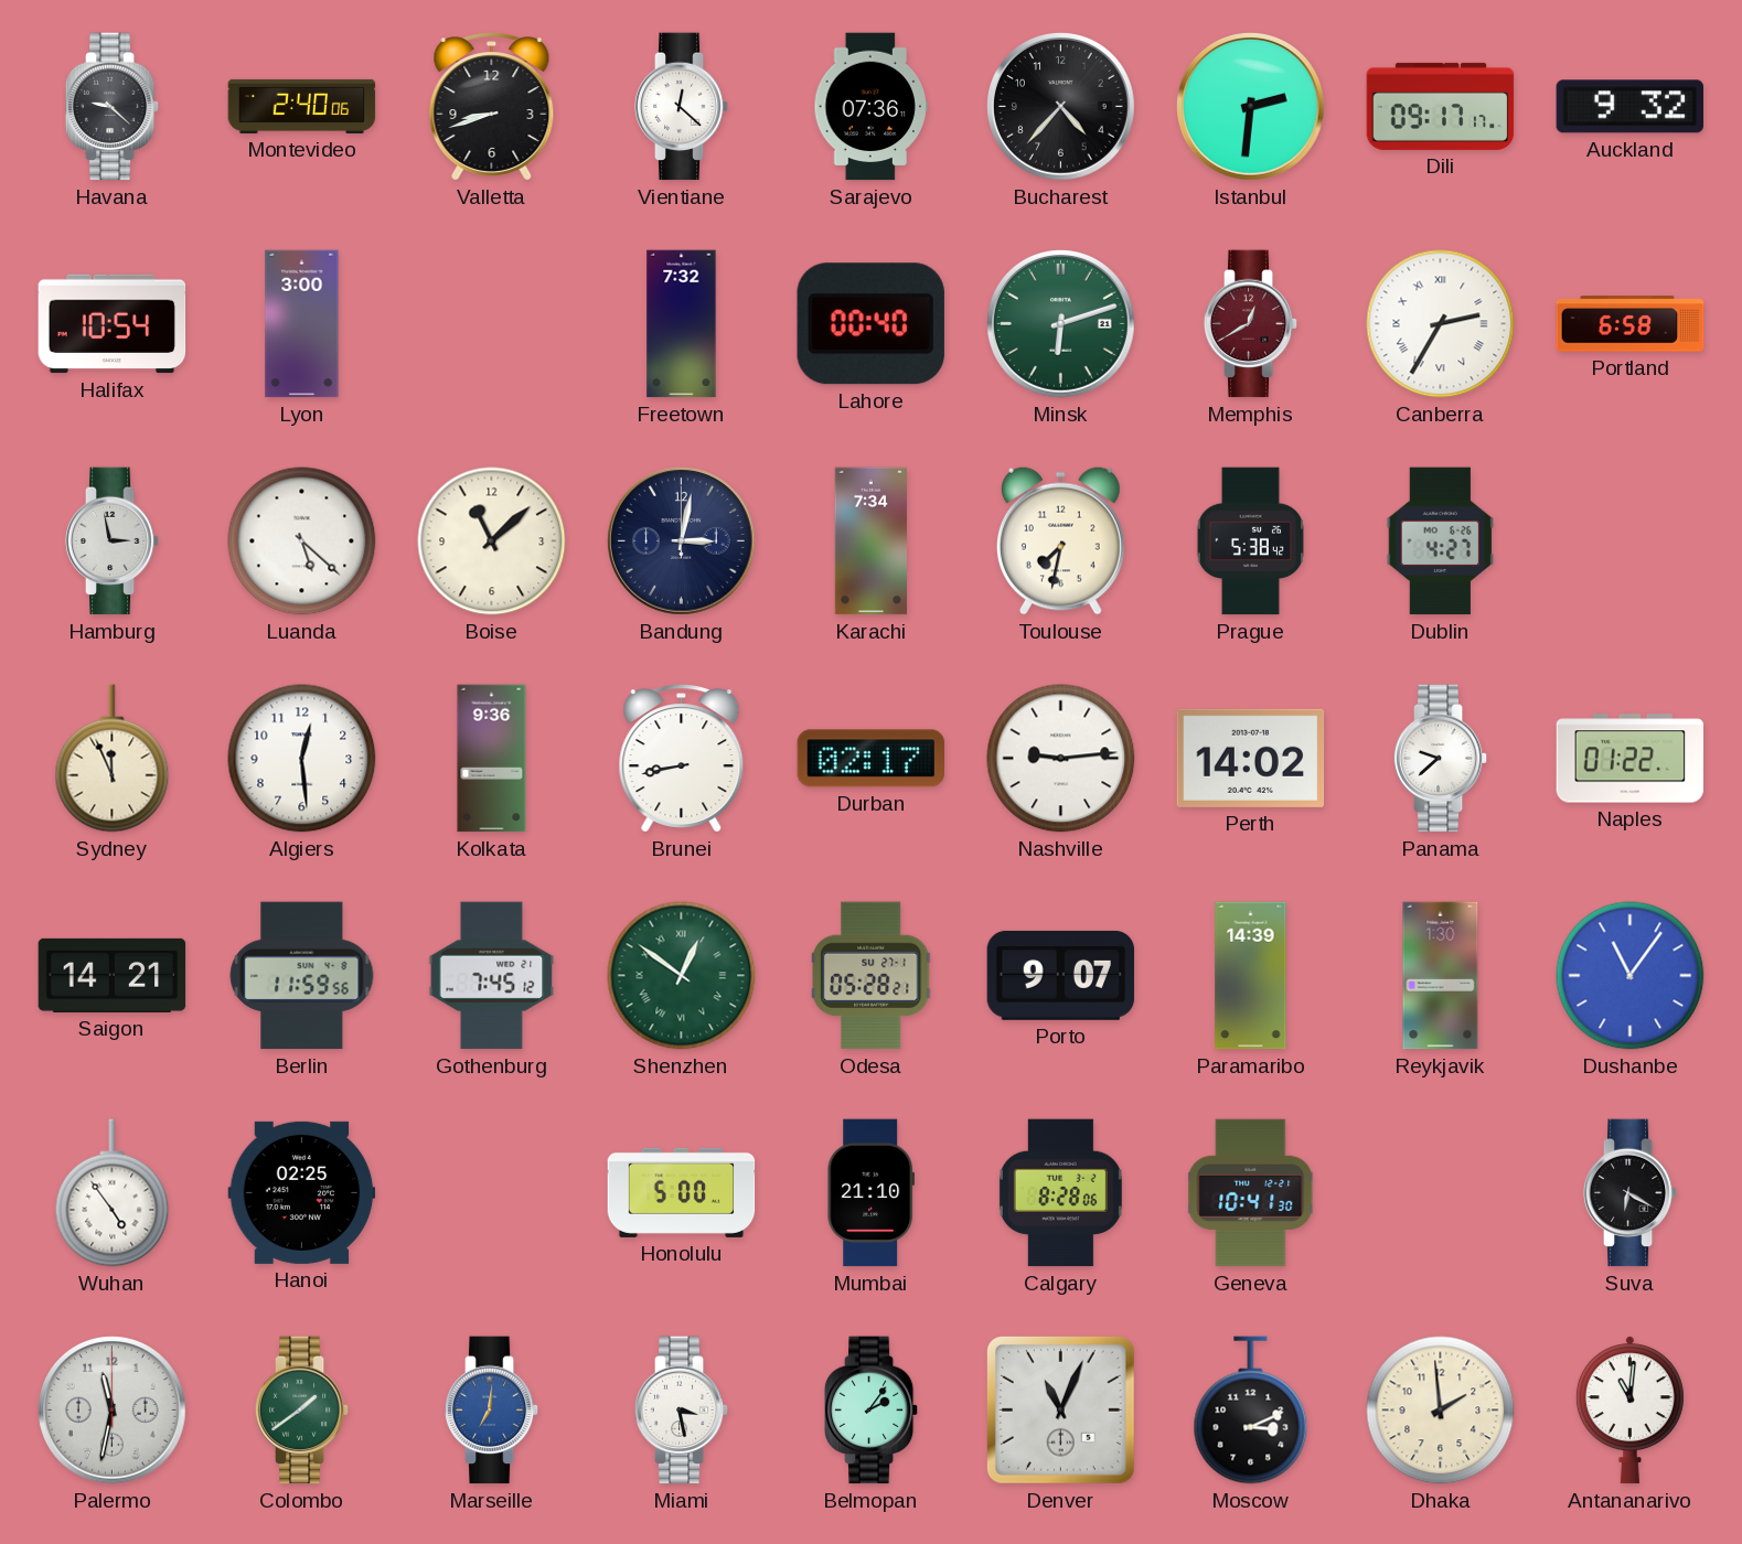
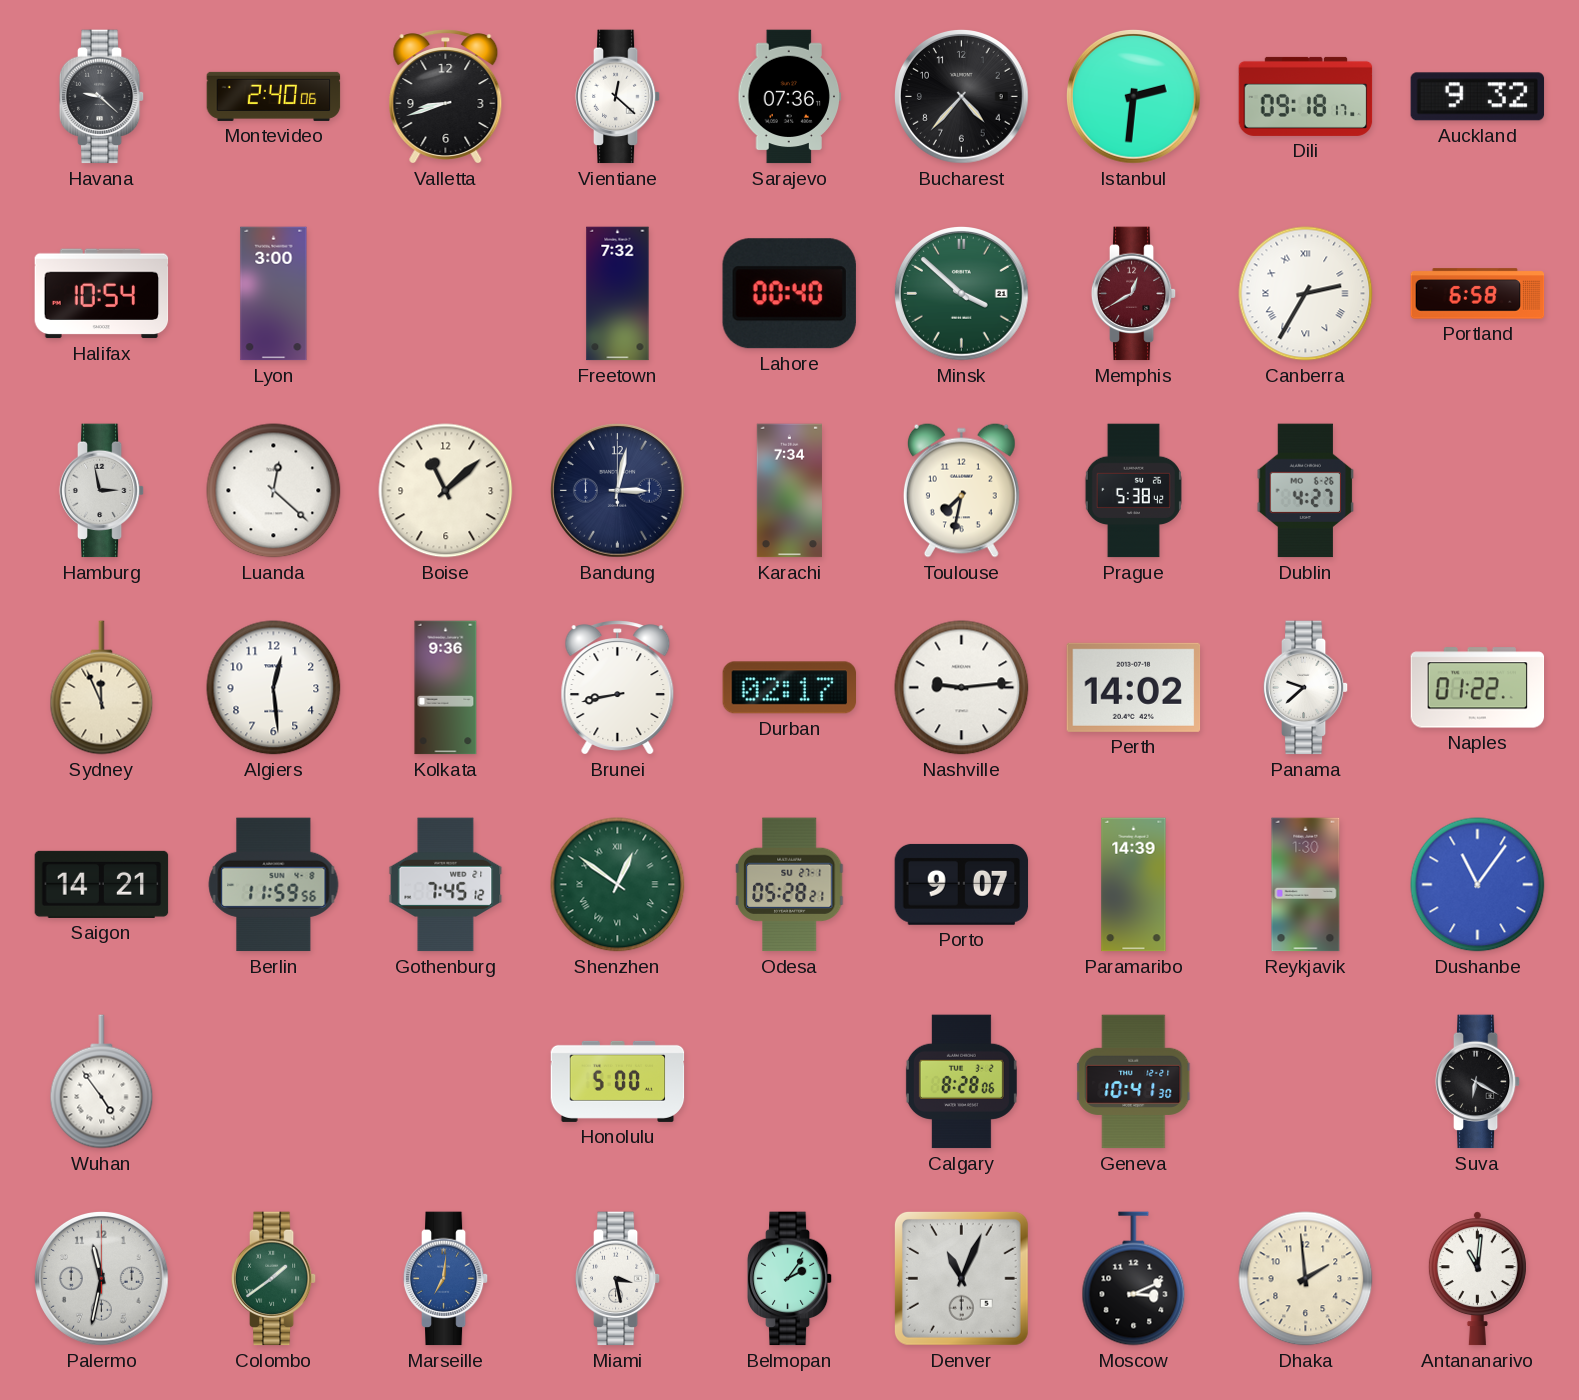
Dili: 09:17 -> 09:18 (1306, 96)
Minsk: 6:12 -> 3:52 (962, 294)
Luanda: 5:22 -> 12:22 (274, 491)
Hanoi: 02:25 -> none (302, 1192)
Mumbai: 21:10 -> none (872, 1193)
